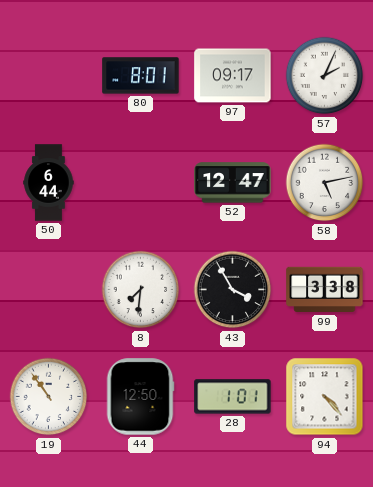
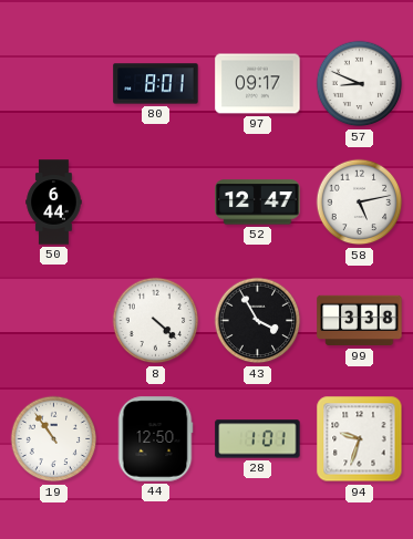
57: 2:04 -> 8:49 (360, 84)
8: 7:31 -> 4:22 (156, 321)
94: 4:23 -> 9:33 (360, 439)
